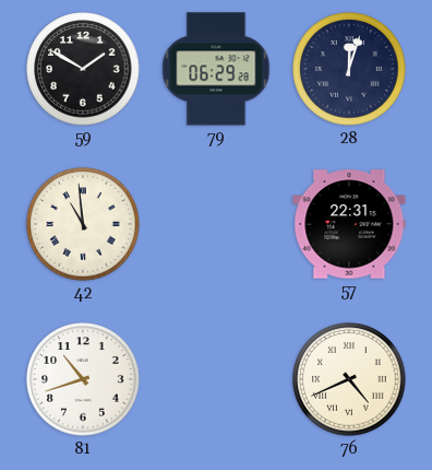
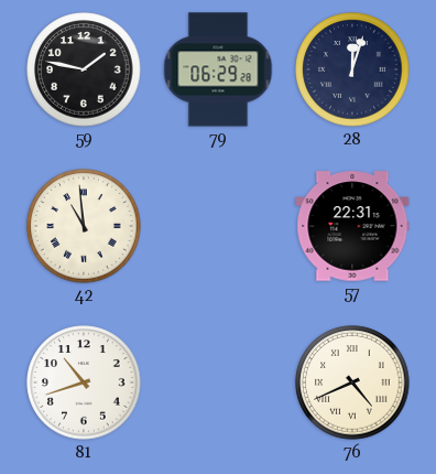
59: 1:50 -> 1:47 (84, 69)
